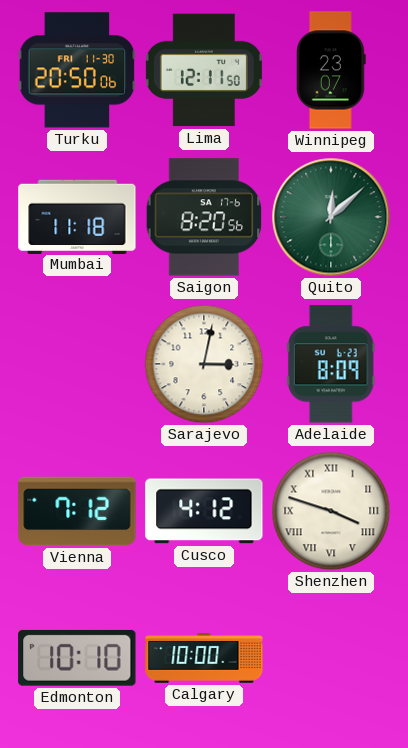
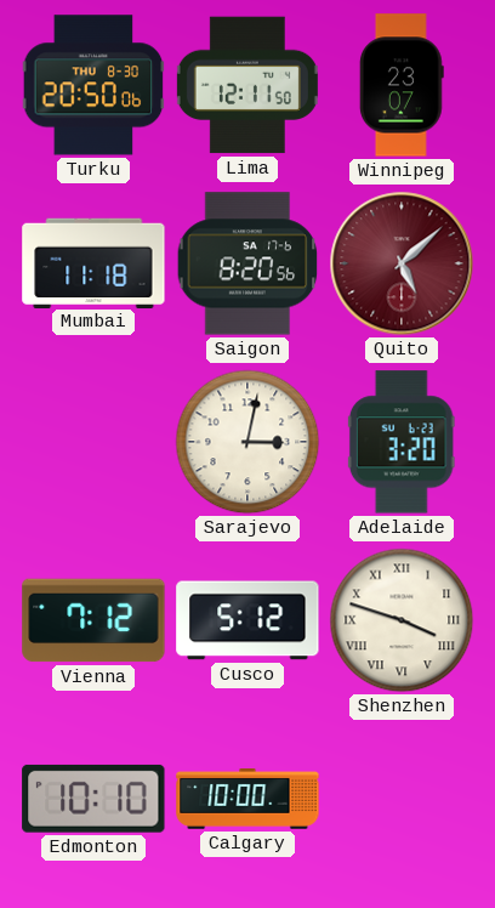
Turku date: FRI 11-30 -> THU 8-30 (93, 85)
Quito: 12:08 -> 5:08 (402, 263)
Quito dial: green -> burgundy (402, 263)
Adelaide: 8:09 -> 3:20 (402, 442)
Cusco: 4:12 -> 5:12 (247, 620)
